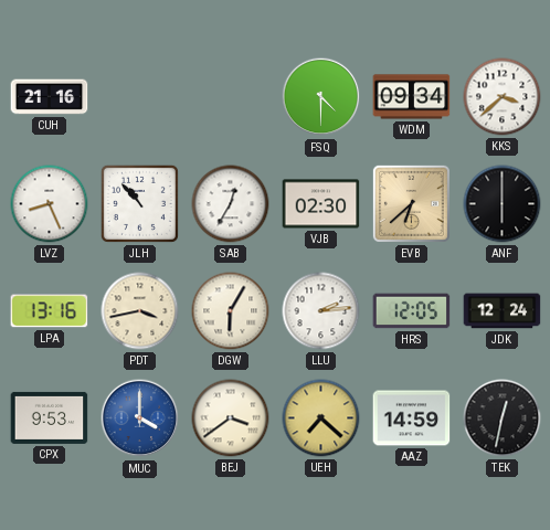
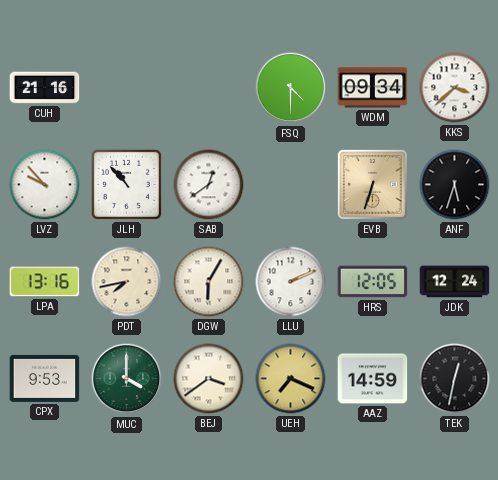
LVZ: 8:26 -> 9:53 (45, 185)
SAB: 12:35 -> 12:39 (209, 185)
VJB: 02:30 -> none (321, 204)
EVB: 6:38 -> 6:33 (372, 184)
ANF: 6:00 -> 5:33 (455, 185)
PDT: 3:43 -> 7:43 (127, 282)
LLU: 2:14 -> 2:11 (291, 282)
MUC dial: blue -> green (127, 379)
UEH: 7:22 -> 7:19 (291, 379)
